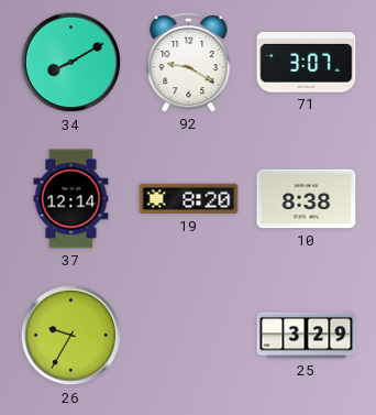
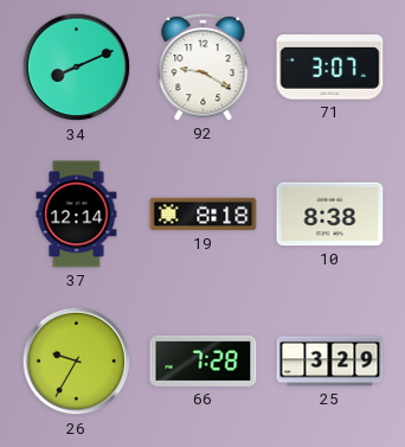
34: 8:10 -> 8:11 (77, 68)
19: 8:20 -> 8:18 (204, 215)
66: none -> 7:28 (204, 360)
